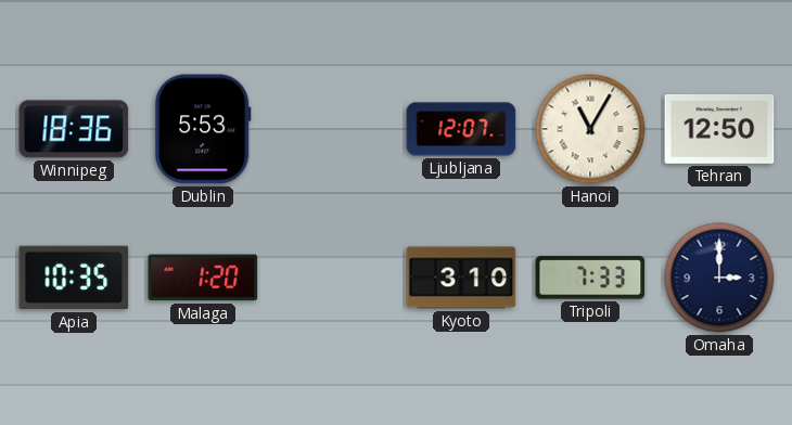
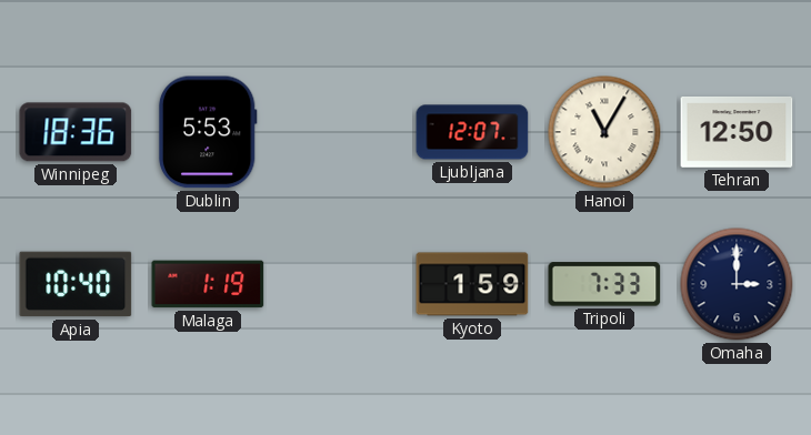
Apia: 10:35 -> 10:40 (76, 284)
Malaga: 1:20 -> 1:19 (208, 284)
Kyoto: 3:10 -> 1:59 (472, 284)
